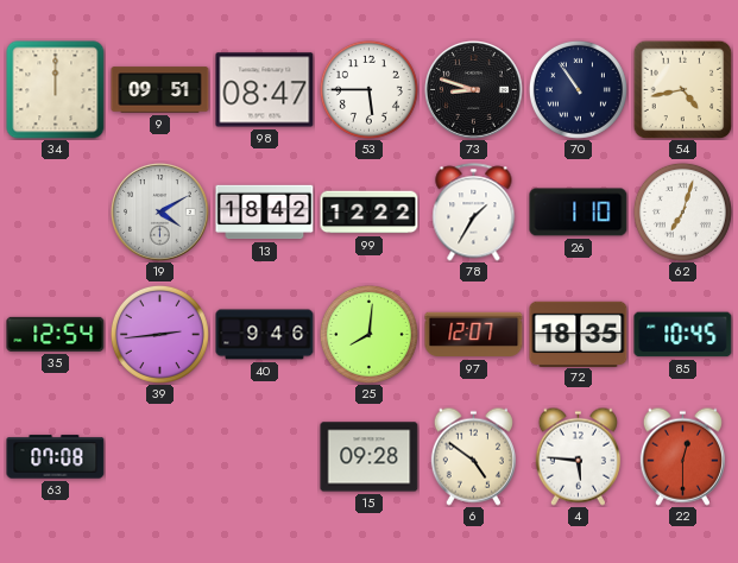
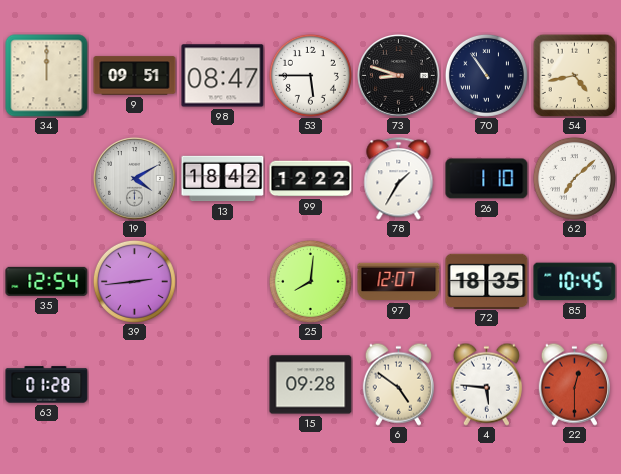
62: 7:03 -> 7:08 (574, 178)
40: 9:46 -> none (265, 335)
63: 07:08 -> 01:28 (47, 385)
